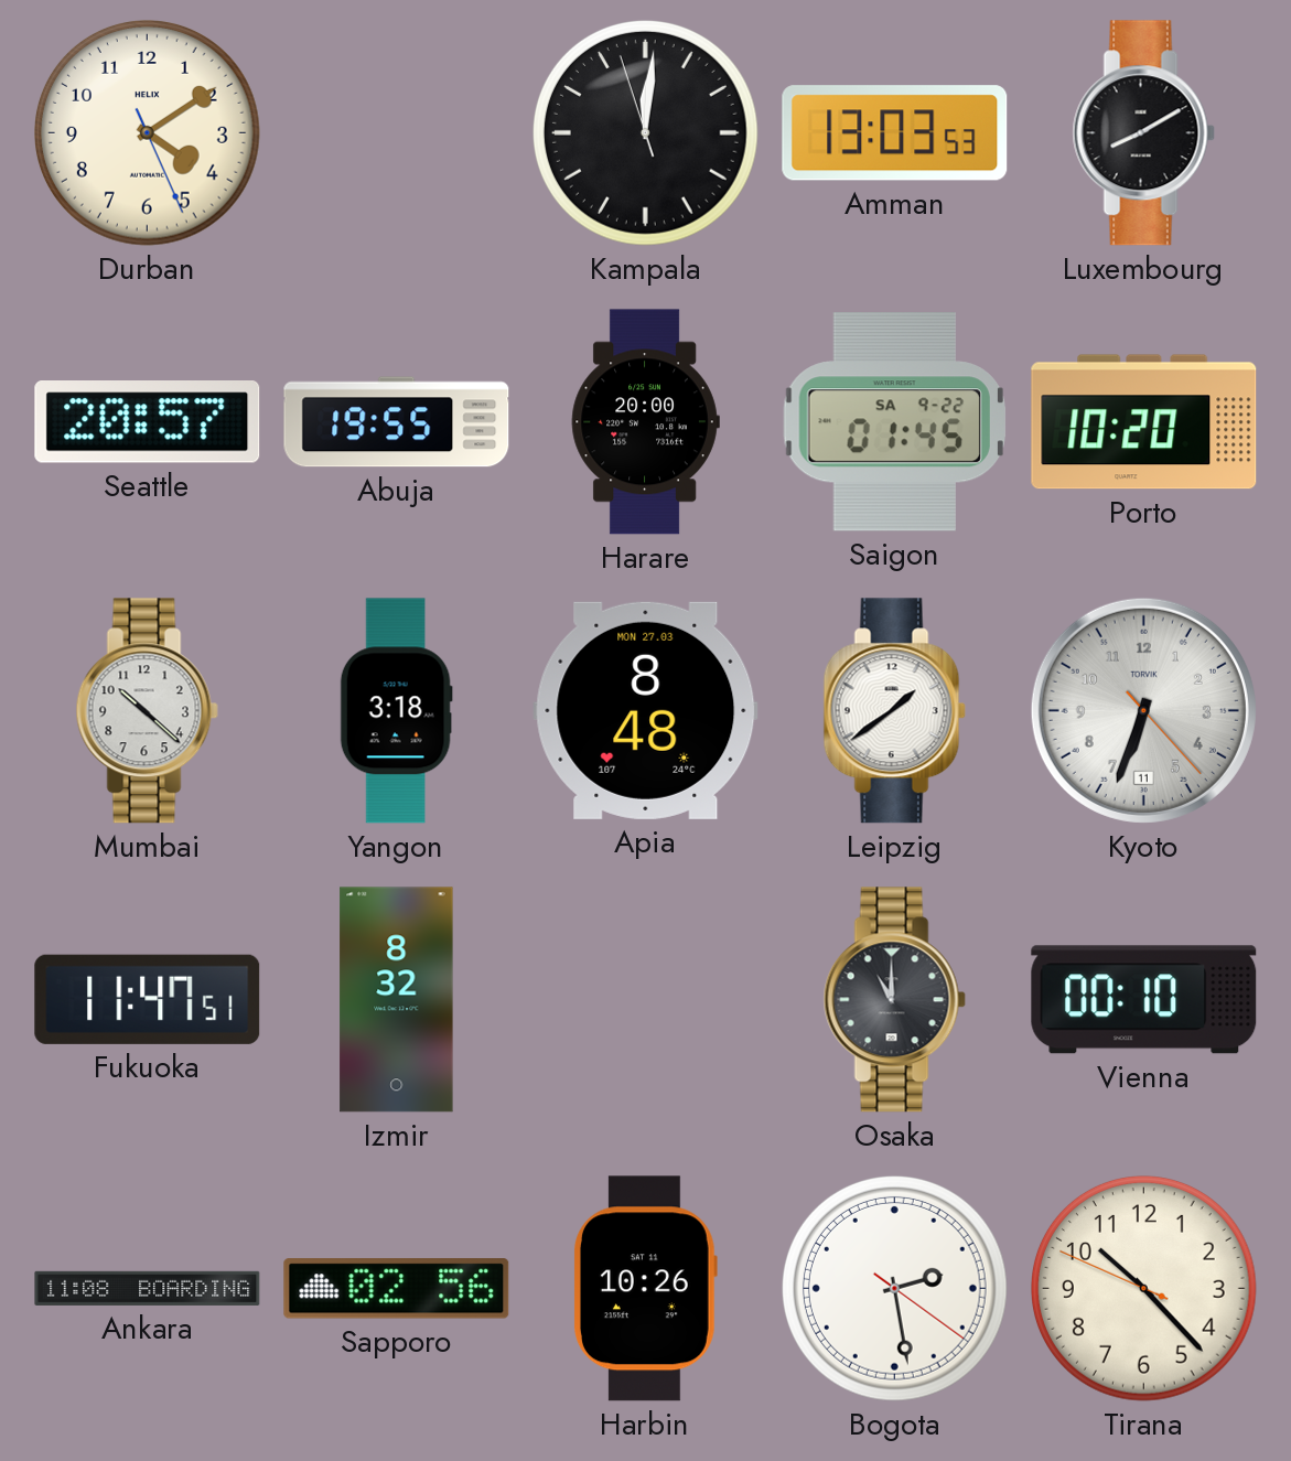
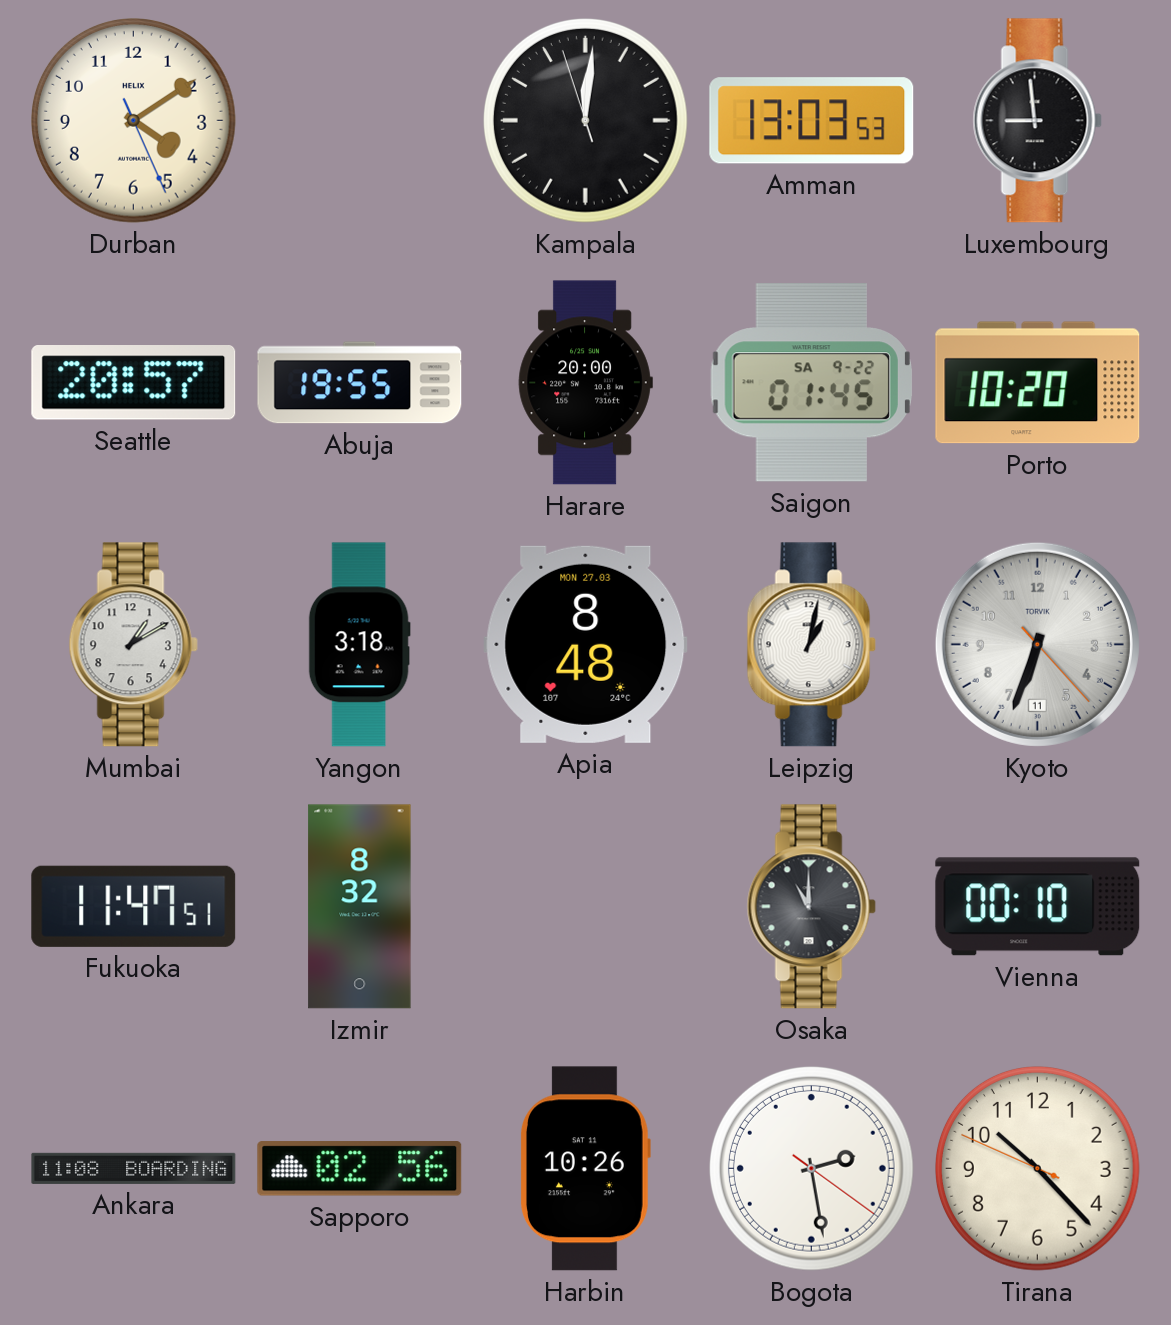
Luxembourg: 8:10 -> 8:59 (1037, 121)
Mumbai: 10:22 -> 1:10 (133, 645)
Leipzig: 1:39 -> 1:02 (811, 645)
